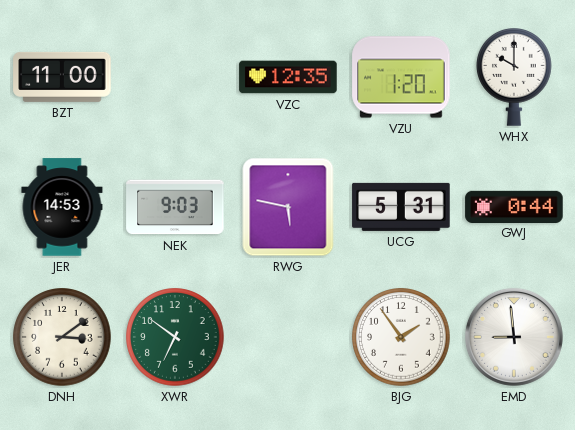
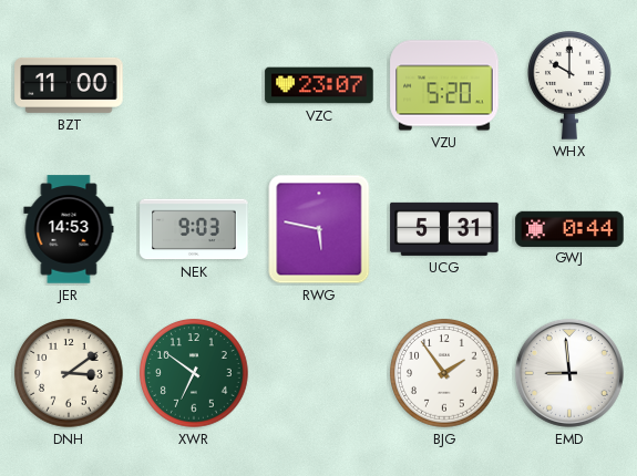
VZC: 12:35 -> 23:07 (319, 85)
VZU: 1:20 -> 5:20 (444, 85)
